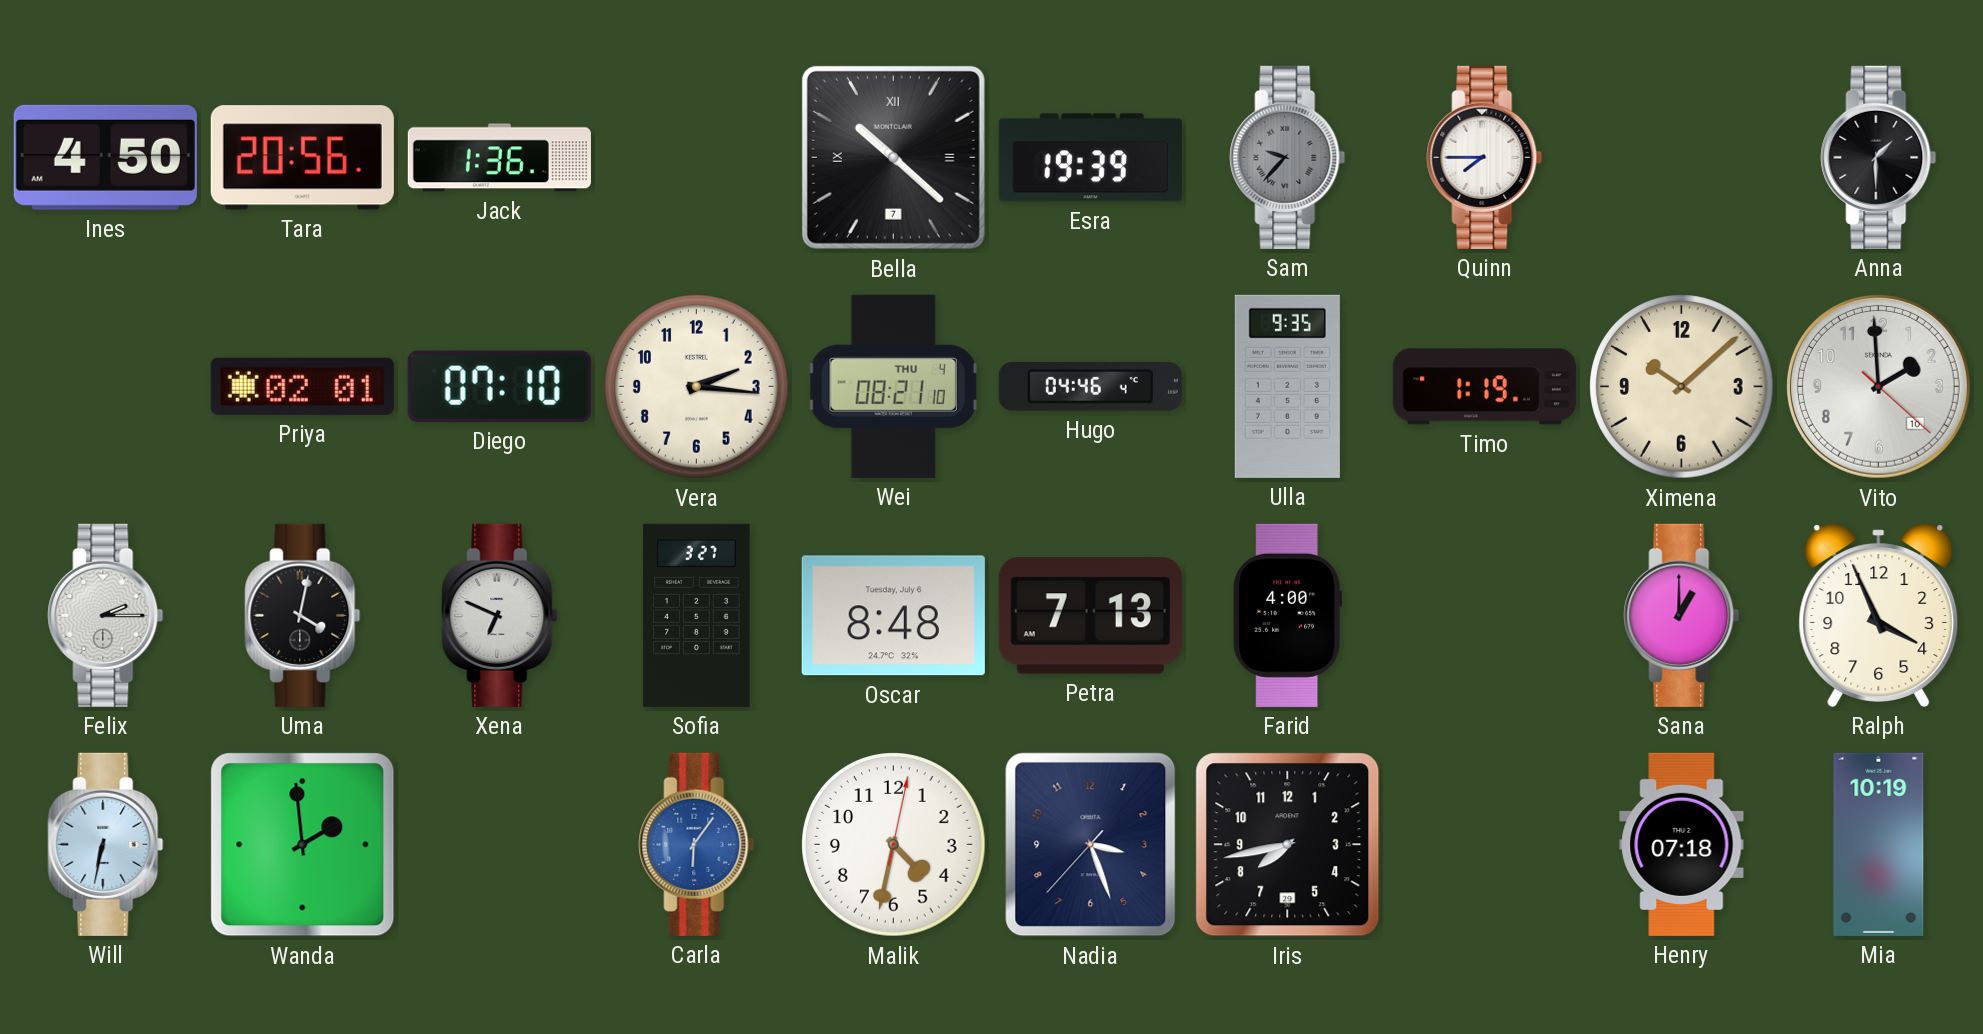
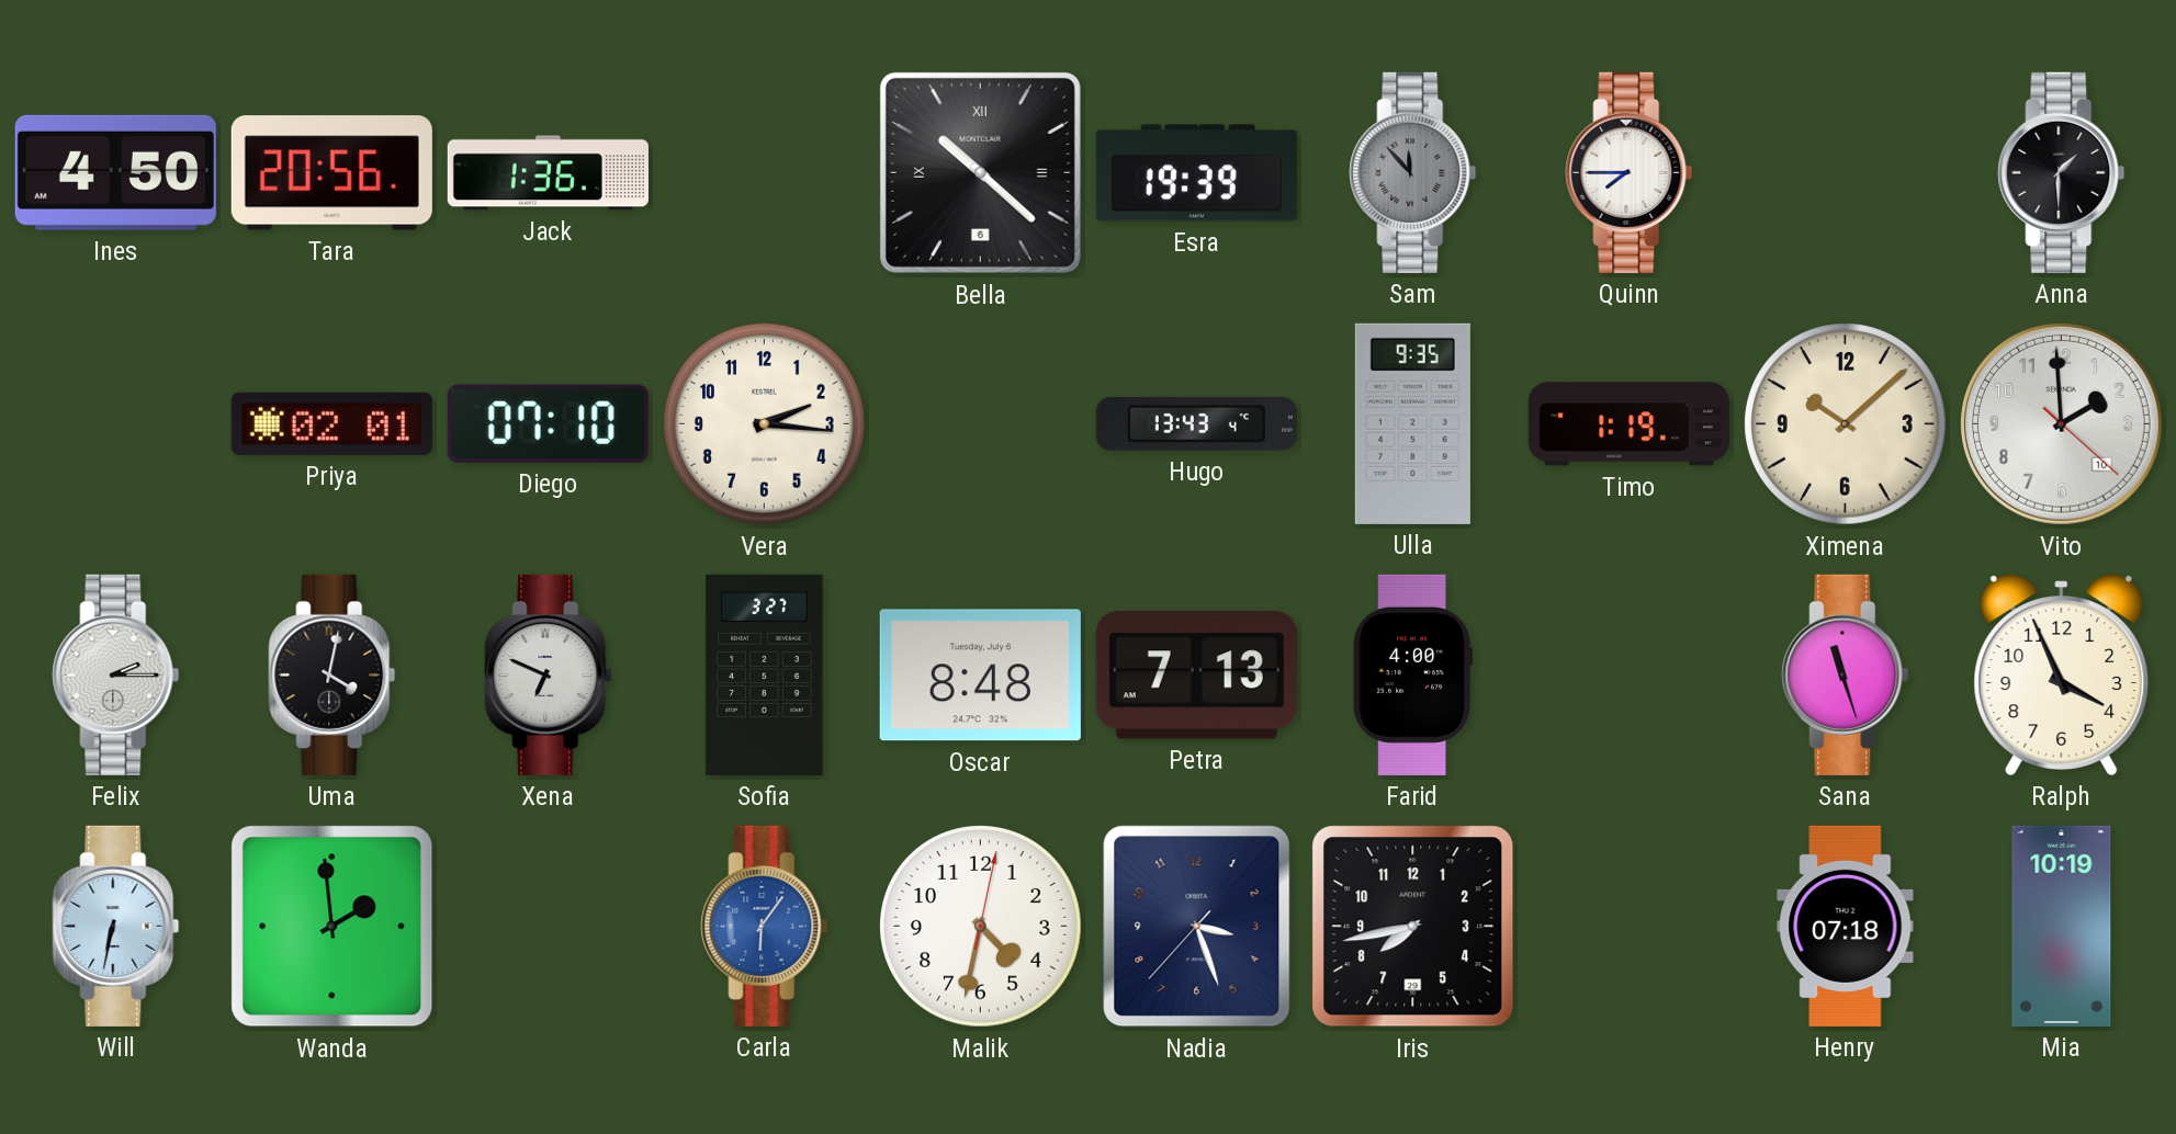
Bella date: 7 -> 6 (980, 172)
Sam: 9:37 -> 11:53 (1413, 172)
Wei: 08:21 -> none (893, 386)
Hugo: 04:46 -> 13:43 (1196, 424)
Sana: 1:00 -> 11:27 (1846, 674)
